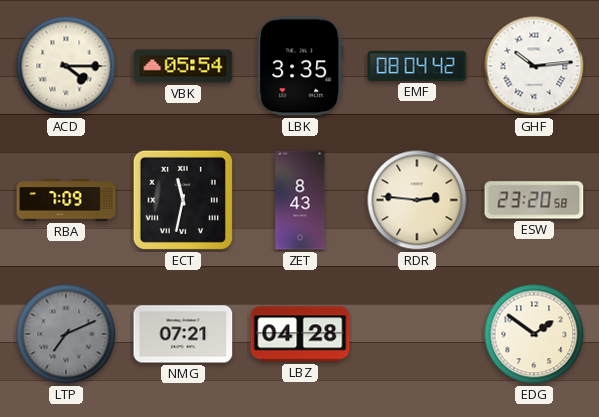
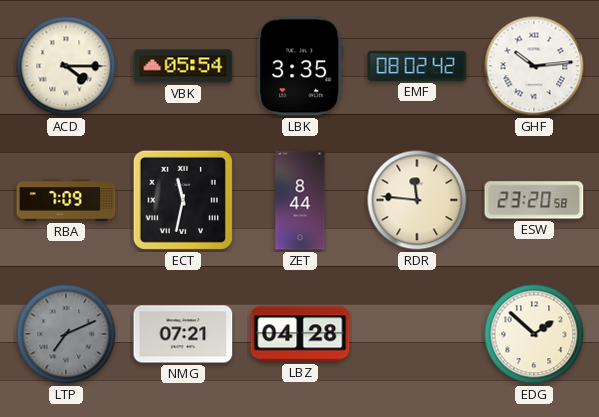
EMF: 08:04 -> 08:02 (417, 66)
ZET: 8:43 -> 8:44 (300, 200)
RDR: 2:46 -> 11:46 (417, 200)
EDG: 1:51 -> 1:52 (534, 334)
